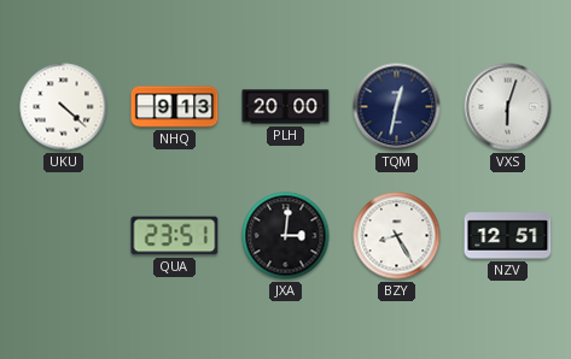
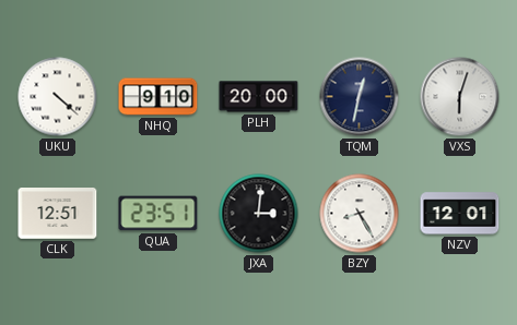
NHQ: 9:13 -> 9:10 (158, 97)
CLK: none -> 12:51 (58, 214)
NZV: 12:51 -> 12:01 (460, 214)
